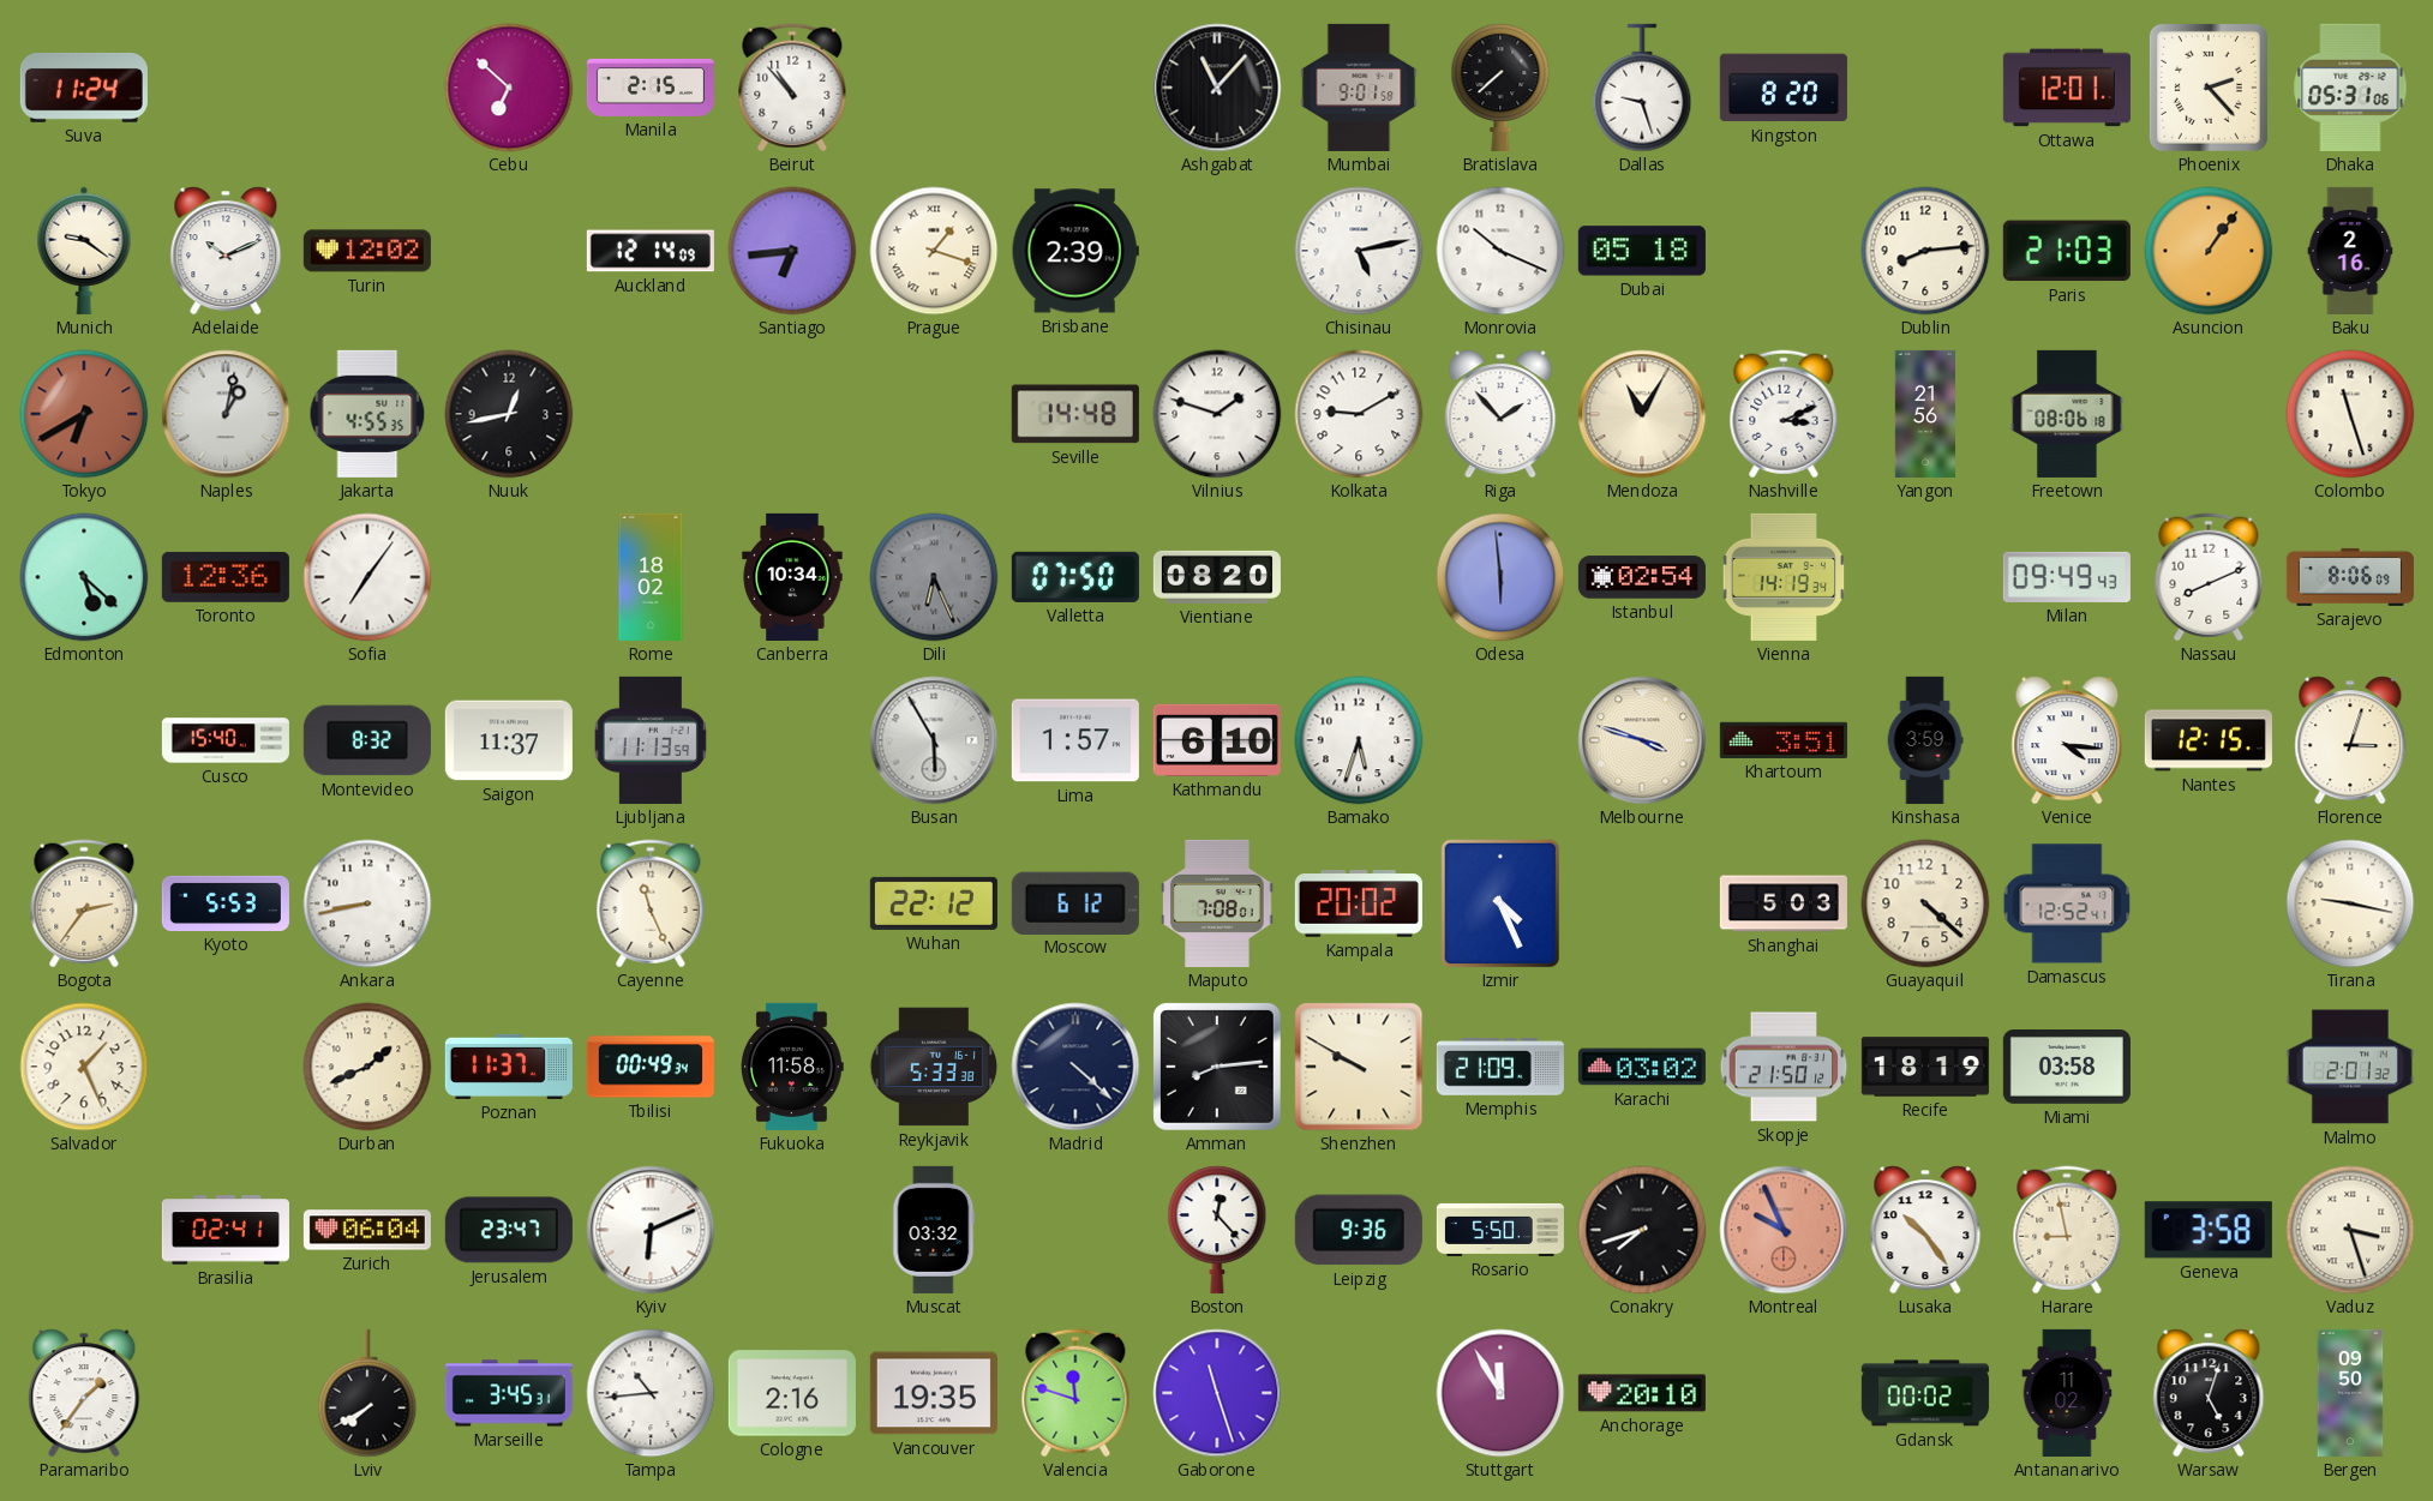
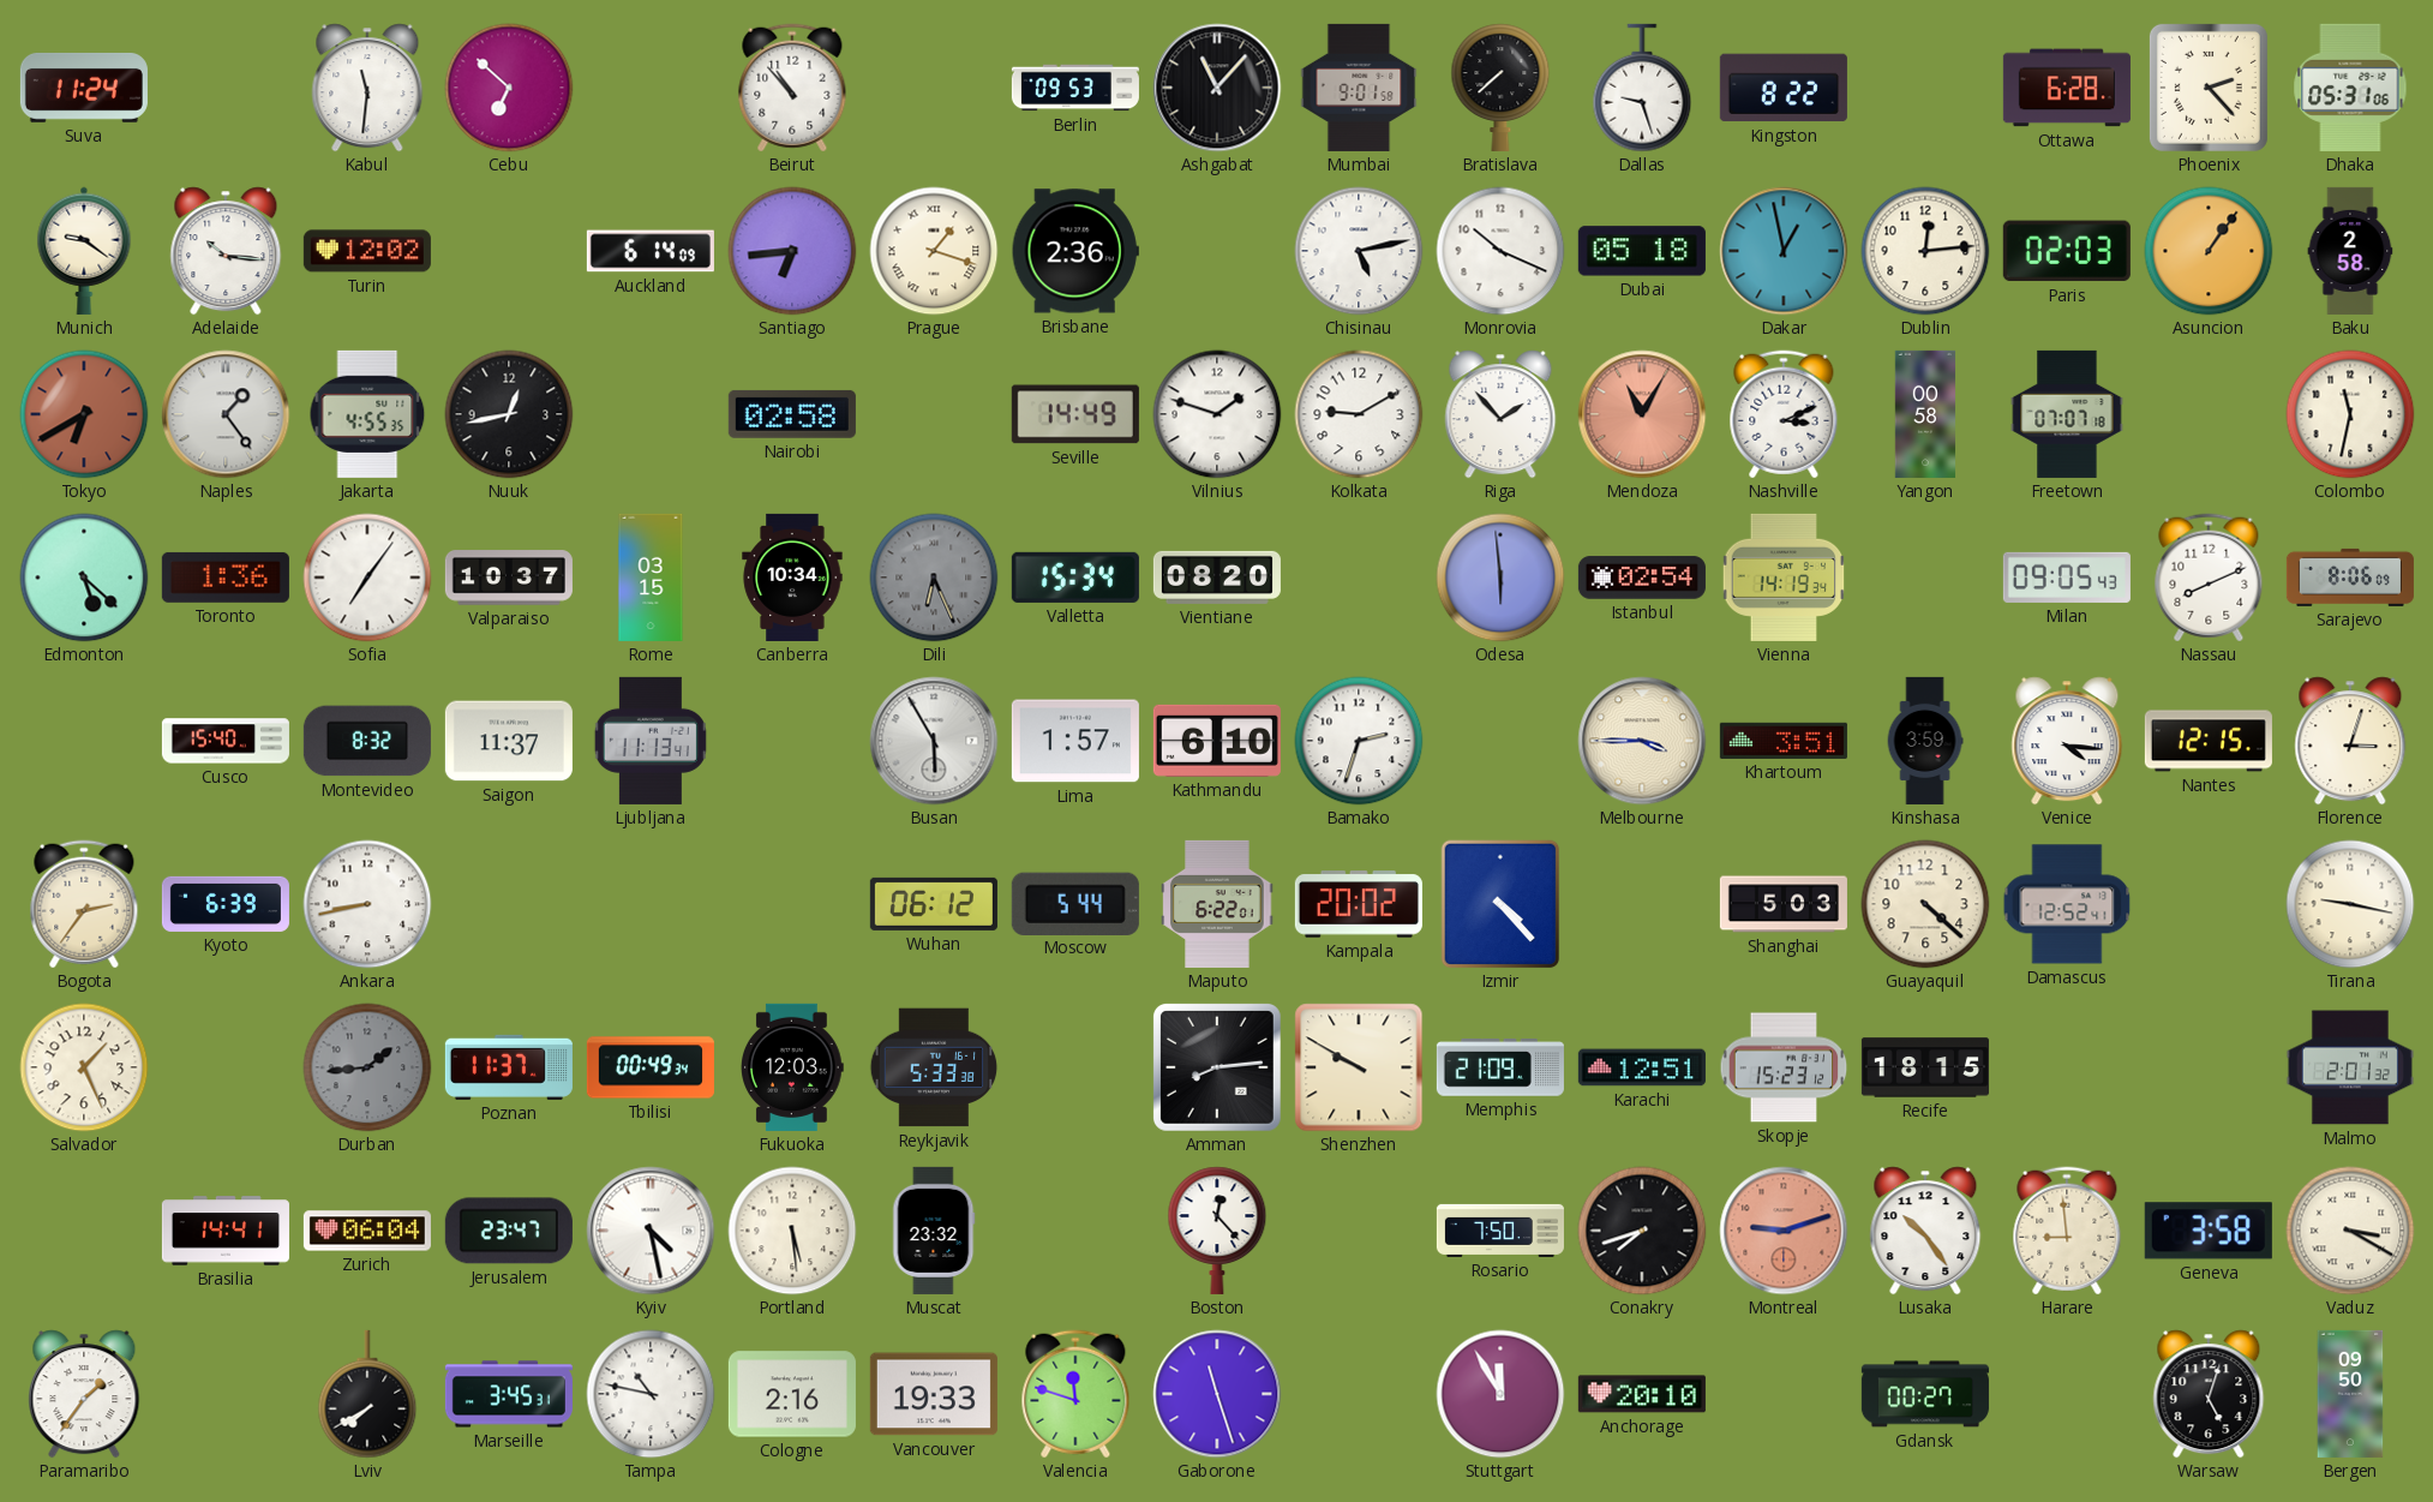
Kabul: none -> 11:31 (367, 88)
Manila: 2:15 -> none (651, 88)
Berlin: none -> 09:53 (1075, 88)
Kingston: 8:20 -> 8:22 (1784, 88)
Ottawa: 12:01 -> 6:28 (2067, 88)
Adelaide: 10:11 -> 10:16 (226, 251)
Auckland: 12:14 -> 6:14 (651, 251)
Brisbane: 2:39 -> 2:36 (1075, 251)
Dakar: none -> 12:58 (1784, 251)
Dublin: 8:14 -> 12:14 (1925, 251)
Paris: 21:03 -> 02:03 (2067, 251)
Baku: 2:16 -> 2:58 (2350, 251)
Naples: 1:02 -> 1:24 (226, 414)
Nairobi: none -> 02:58 (792, 414)
Seville: 14:48 -> 14:49 (1075, 414)
Mendoza dial: cream -> salmon (1642, 414)
Yangon: 21:56 -> 00:58 (1925, 414)
Freetown: 08:06 -> 07:07 (2067, 414)
Colombo: 11:27 -> 11:32 (2350, 414)
Toronto: 12:36 -> 1:36 (226, 578)
Valparaiso: none -> 10:37 (509, 578)
Rome: 18:02 -> 03:15 (651, 578)
Valletta: 07:50 -> 15:34 (1075, 578)
Milan: 09:49 -> 09:05 (2067, 578)
Ljubljana: 11:13:59 -> 11:13:41 (651, 741)
Bamako: 5:33 -> 2:33 (1359, 741)
Melbourne: 3:48 -> 3:45 (1642, 741)
Kyoto: 5:53 -> 6:39 (226, 904)
Cayenne: 11:26 -> none (651, 903)
Wuhan: 22:12 -> 06:12 (934, 904)
Moscow: 6:12 -> 5:44 (1075, 903)
Maputo: 7:08 -> 6:22 (1217, 904)
Izmir: 4:26 -> 4:23 (1500, 904)
Durban: 1:41 -> 1:44 (367, 1067)
Durban dial: cream -> grey (367, 1067)
Fukuoka: 11:58 -> 12:03 (793, 1067)
Madrid: 4:22 -> none (1075, 1067)
Karachi: 03:02 -> 12:51 (1642, 1067)
Skopje: 21:50 -> 15:23 (1784, 1067)
Recife: 18:19 -> 18:15 (1925, 1067)
Miami: 03:58 -> none (2067, 1068)
Brasilia: 02:41 -> 14:41 (226, 1231)
Kyiv: 6:11 -> 4:28 (651, 1231)
Portland: none -> 5:29 (792, 1231)
Muscat: 03:32 -> 23:32 (934, 1231)
Leipzig: 9:36 -> none (1359, 1230)
Rosario: 5:50 -> 7:50 (1500, 1231)
Montreal: 9:56 -> 9:12 (1784, 1231)
Harare: 8:58 -> 8:59 (2067, 1231)
Vaduz: 3:27 -> 3:20 (2350, 1231)
Tampa: 10:44 -> 10:47 (651, 1394)
Vancouver: 19:35 -> 19:33 (934, 1394)
Gdansk: 00:02 -> 00:27 (1925, 1394)
Antananarivo: 11:02 -> none (2067, 1393)
